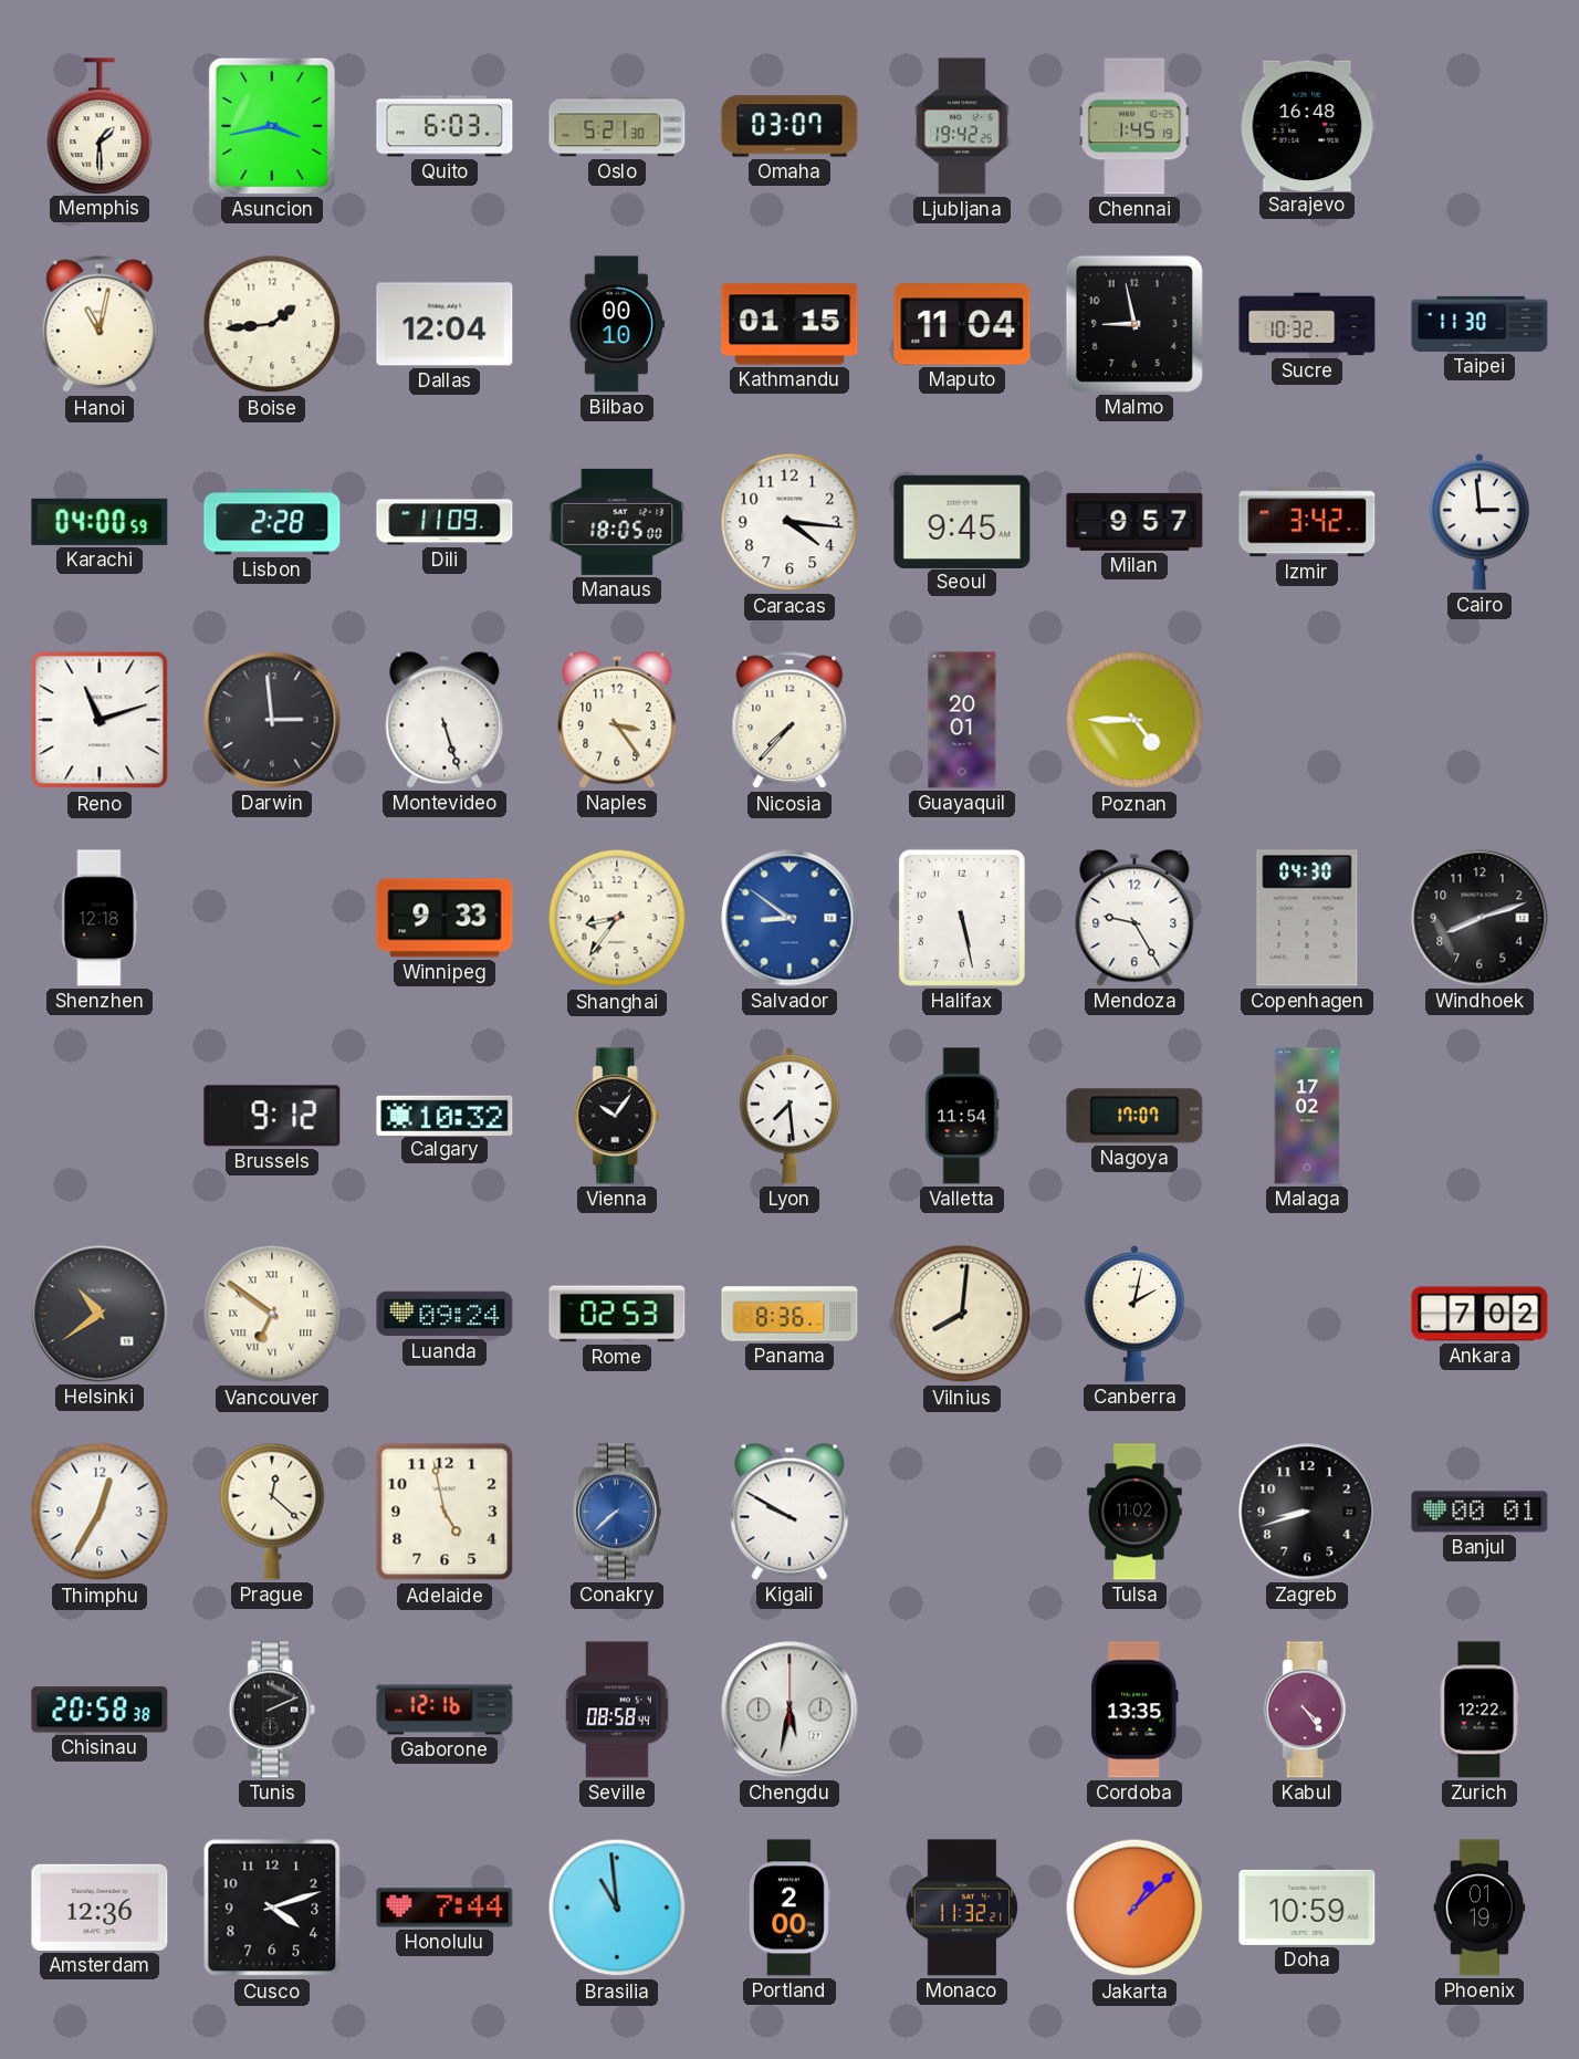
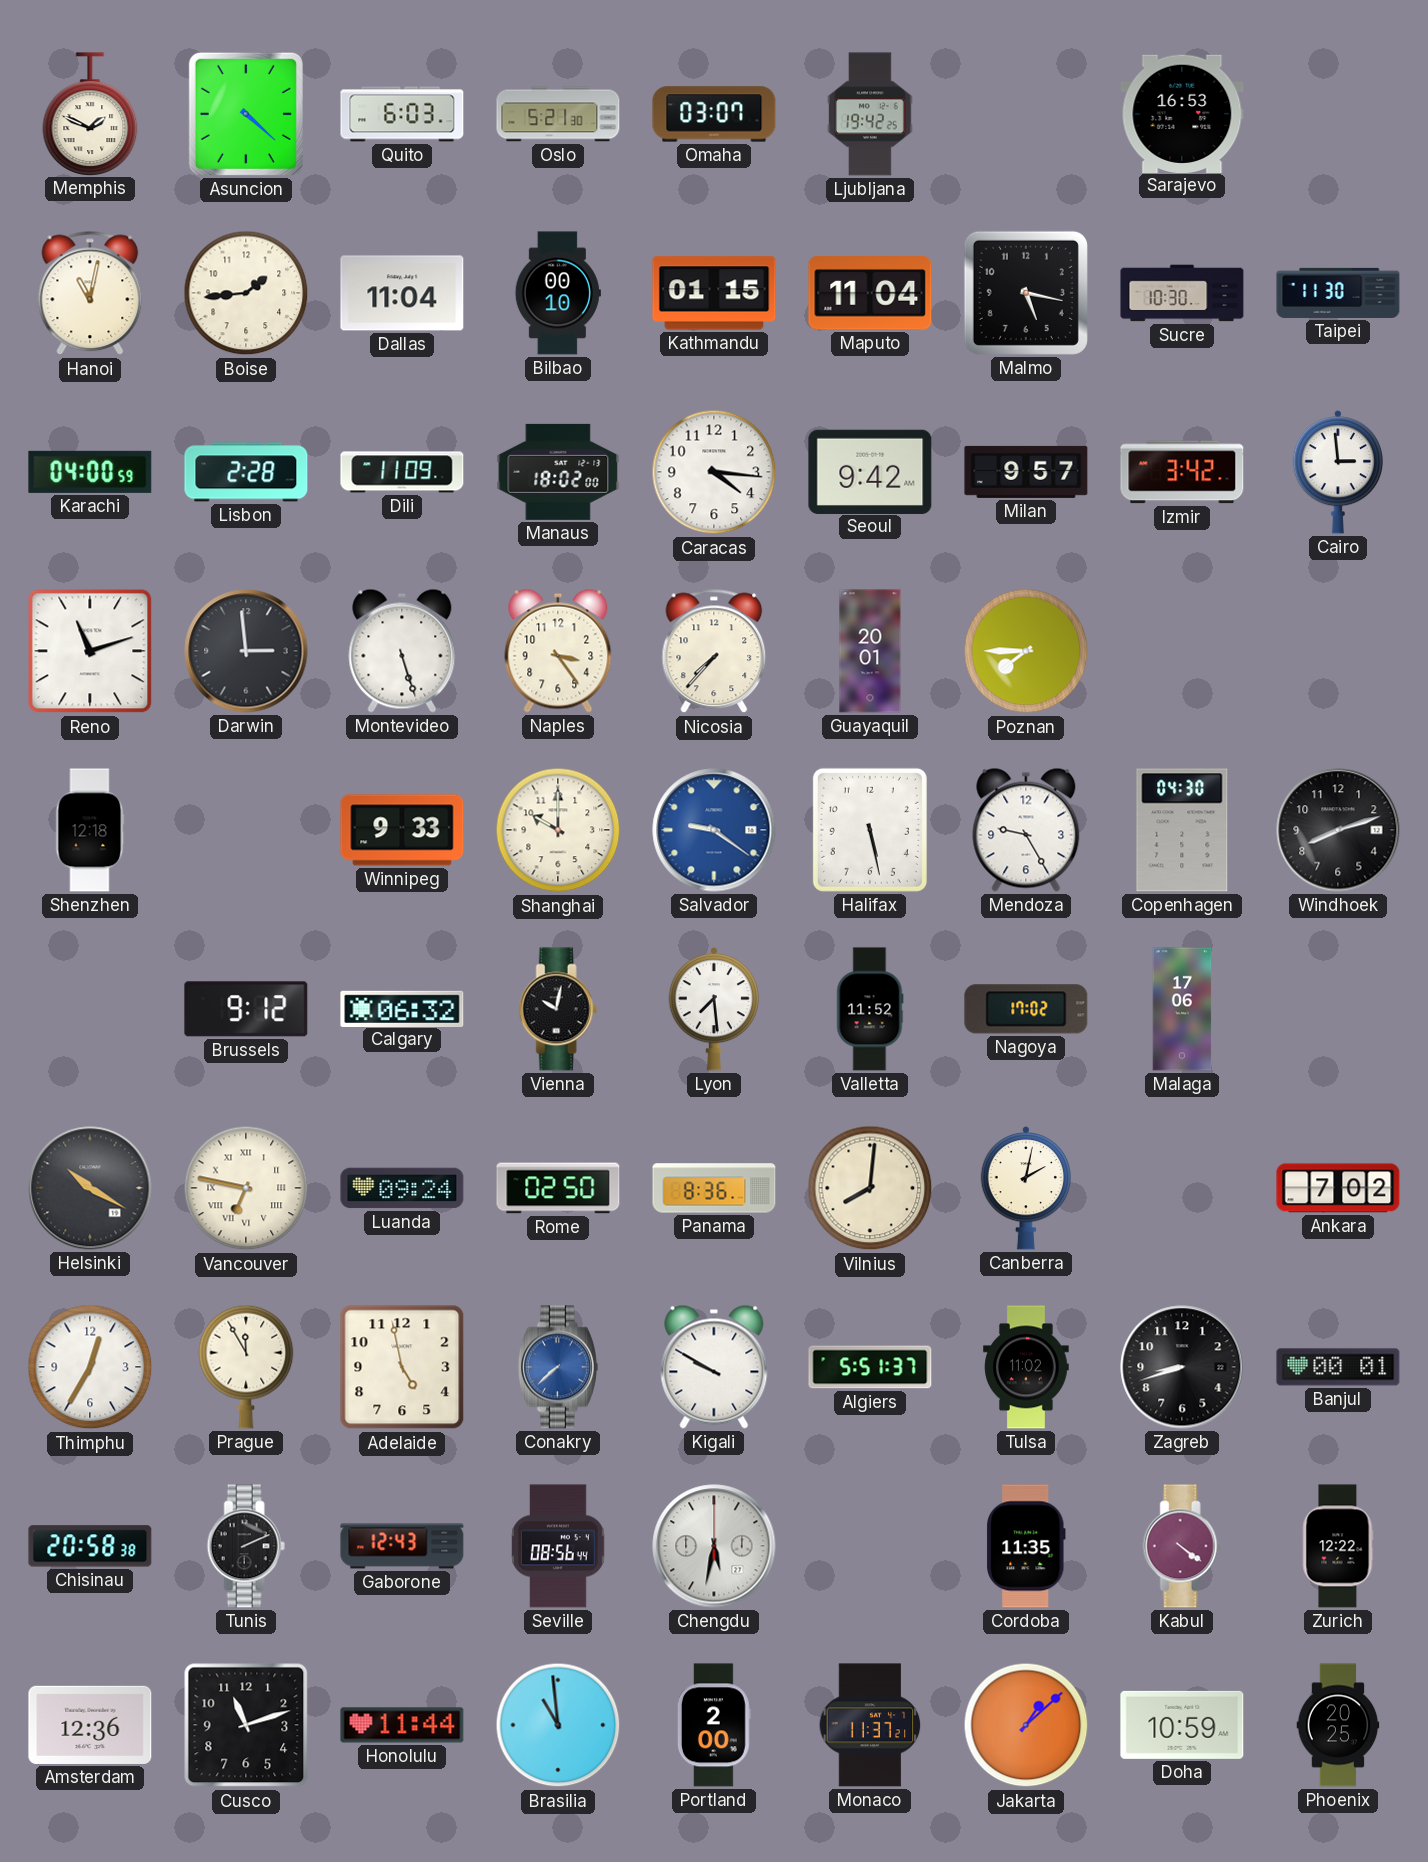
Memphis: 1:30 -> 1:49 (90, 114)
Asuncion: 3:43 -> 4:22 (246, 114)
Chennai: 1:45 -> none (1134, 126)
Sarajevo: 16:48 -> 16:53 (1182, 113)
Dallas: 12:04 -> 11:04 (402, 293)
Malmo: 8:58 -> 5:17 (1026, 293)
Sucre: 10:32 -> 10:30 (1182, 293)
Manaus: 18:05 -> 18:02 (558, 472)
Seoul: 9:45 -> 9:42 (870, 471)
Poznan: 4:45 -> 7:45 (1026, 651)
Shanghai: 8:36 -> 10:00 (558, 830)
Salvador: 8:51 -> 9:21 (714, 830)
Calgary: 10:32 -> 06:32 (402, 1008)
Vienna: 10:06 -> 10:02 (558, 1009)
Valletta: 11:54 -> 11:52 (870, 1009)
Nagoya: 17:07 -> 17:02 (1026, 1009)
Malaga: 17:02 -> 17:06 (1182, 1009)
Helsinki: 10:39 -> 10:20 (90, 1188)
Vancouver: 6:51 -> 6:47 (246, 1188)
Rome: 02:53 -> 02:50 (558, 1188)
Prague: 12:22 -> 11:55 (246, 1367)
Algiers: none -> 5:51 (870, 1367)
Gaborone: 12:16 -> 12:43 (402, 1546)
Seville: 08:58 -> 08:56 (559, 1546)
Cordoba: 13:35 -> 11:35 (1027, 1546)
Kabul: 4:24 -> 4:21 (1182, 1546)
Cusco: 4:12 -> 11:12 (246, 1725)
Honolulu: 7:44 -> 11:44 (402, 1725)
Monaco: 11:32 -> 11:37 (870, 1725)
Phoenix: 01:19 -> 20:25 (1338, 1725)
